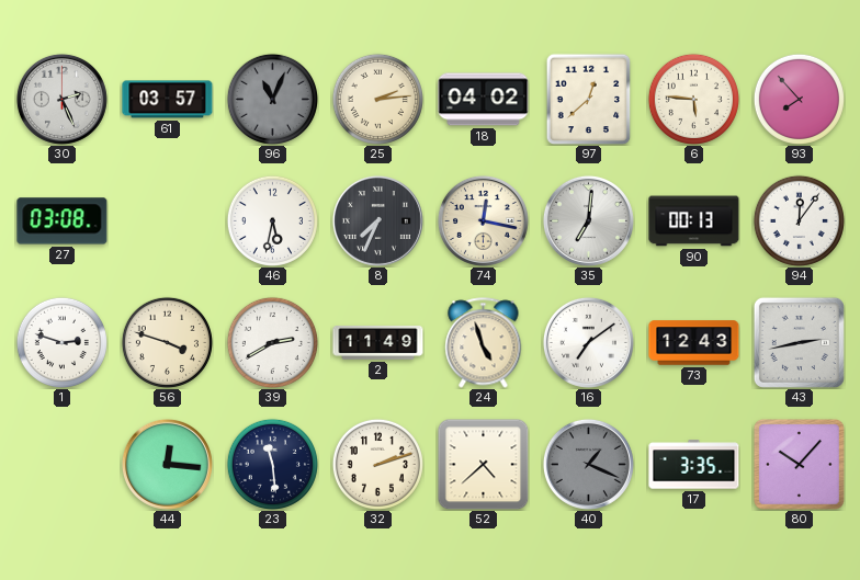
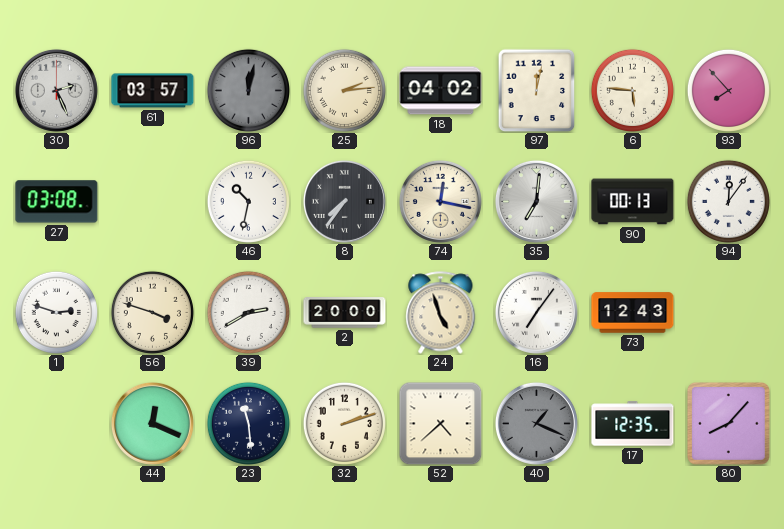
96: 11:04 -> 12:02 (248, 90)
97: 12:38 -> 12:02 (537, 90)
46: 5:32 -> 10:32 (248, 201)
8: 7:34 -> 7:36 (344, 201)
2: 11:49 -> 20:00 (345, 313)
16: 7:09 -> 7:06 (536, 312)
43: 2:43 -> none (799, 342)
44: 12:16 -> 12:19 (152, 423)
17: 3:35 -> 12:35 (633, 424)
80: 10:07 -> 8:07 (728, 423)
